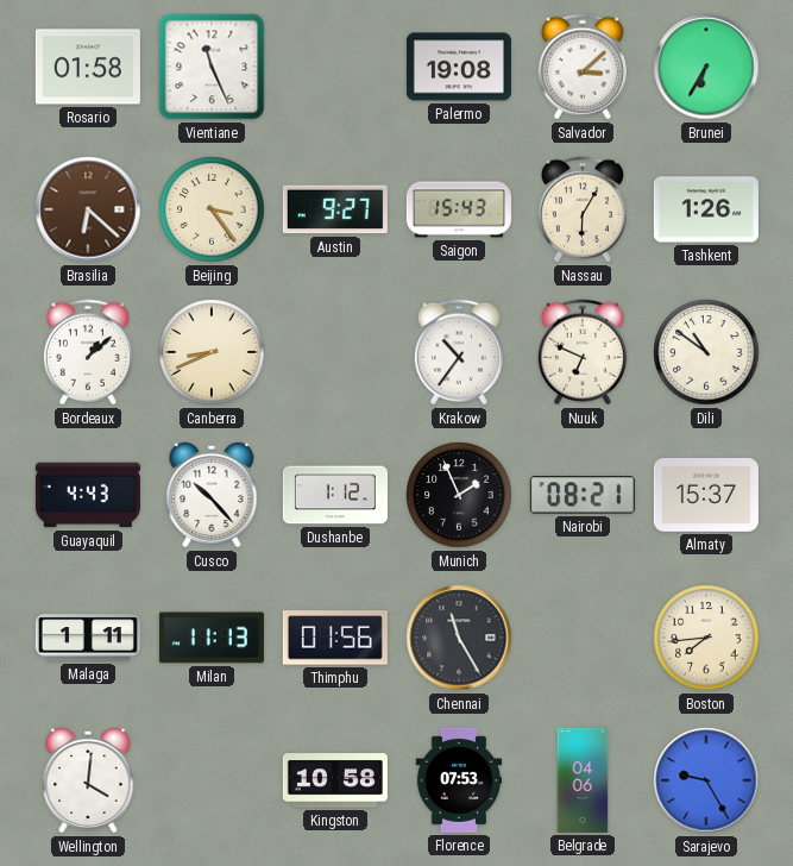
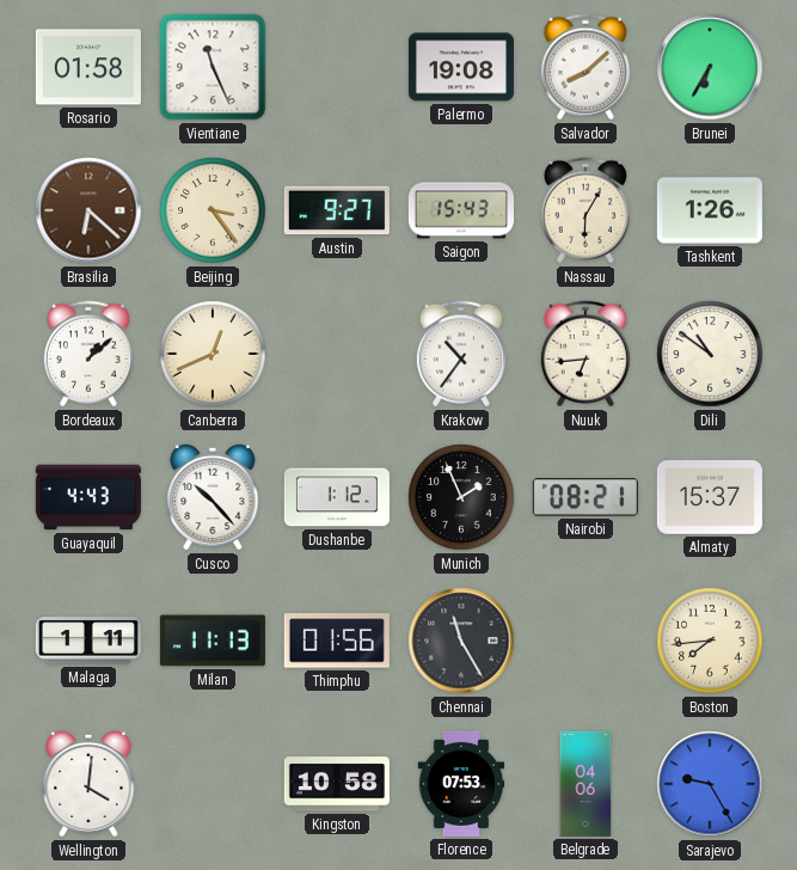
Salvador: 3:08 -> 8:08 (586, 67)
Canberra: 8:41 -> 12:41 (213, 354)
Nuuk: 6:49 -> 6:44 (586, 354)
